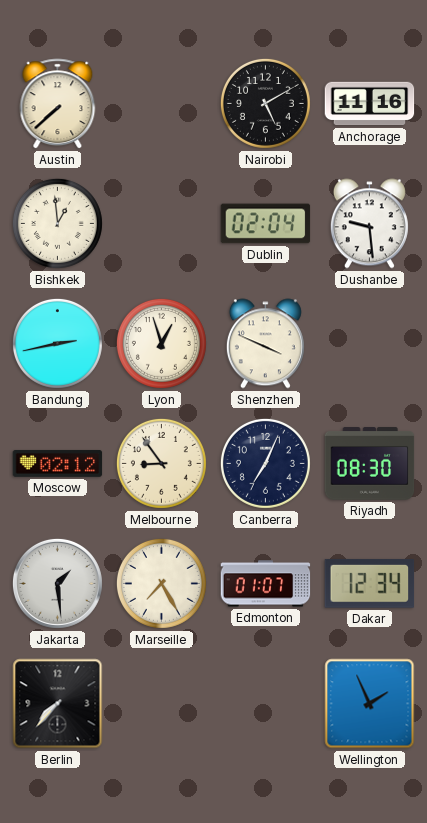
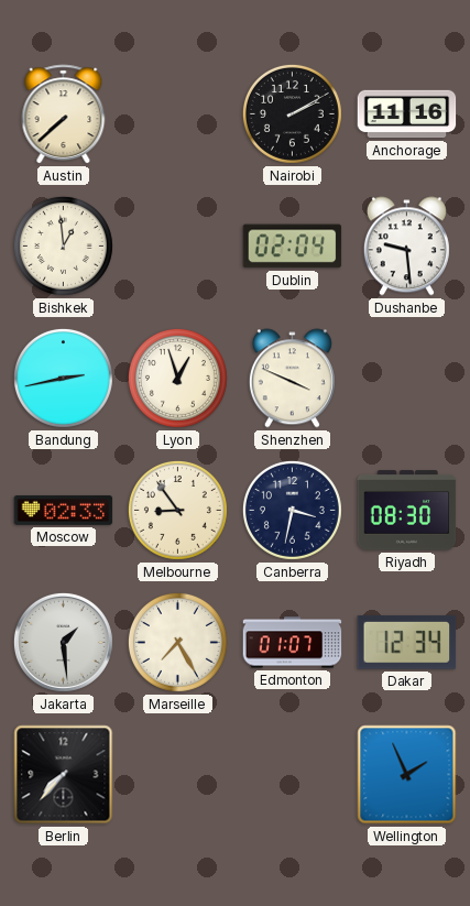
Nairobi: 5:10 -> 2:10 (292, 113)
Moscow: 02:12 -> 02:33 (64, 510)
Canberra: 7:04 -> 3:32 (292, 510)
